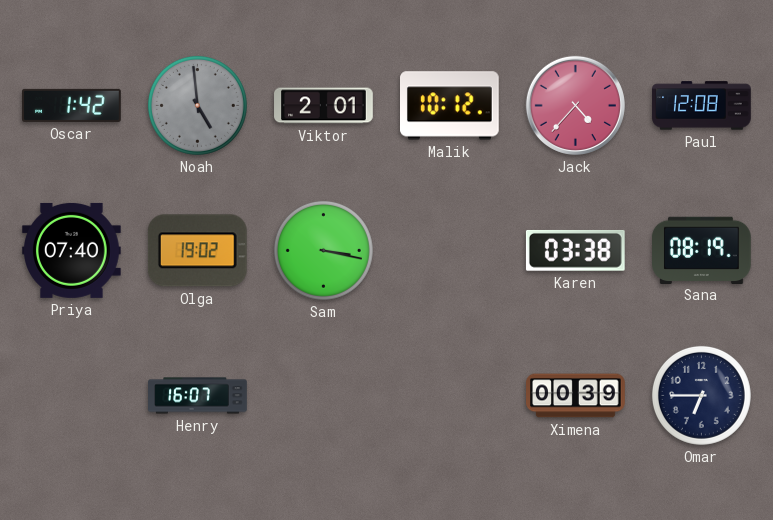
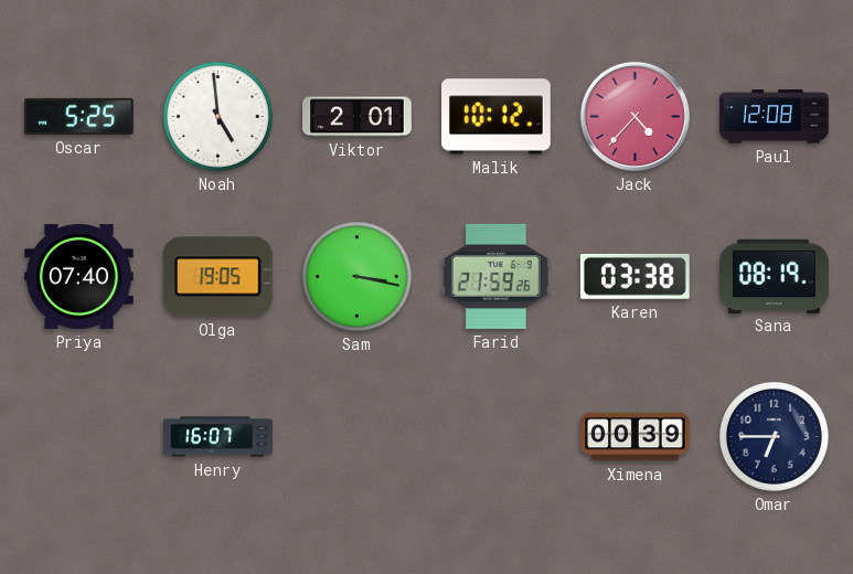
Oscar: 1:42 -> 5:25 (79, 116)
Noah dial: grey -> white (217, 116)
Olga: 19:02 -> 19:05 (217, 277)
Farid: none -> 21:59 (495, 276)
